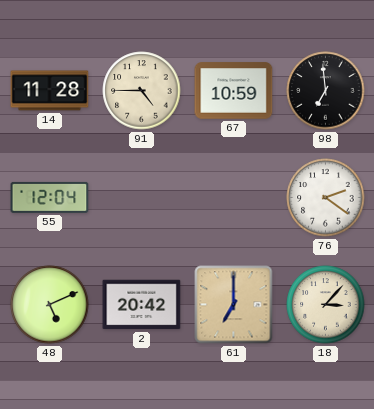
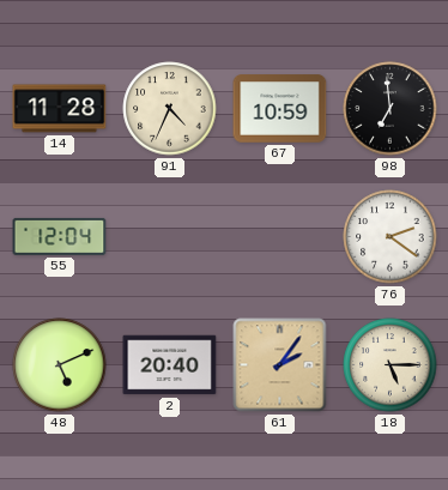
91: 4:45 -> 4:34 (170, 109)
2: 20:42 -> 20:40 (170, 365)
61: 7:00 -> 2:06 (280, 365)
18: 3:07 -> 5:15 (391, 365)
